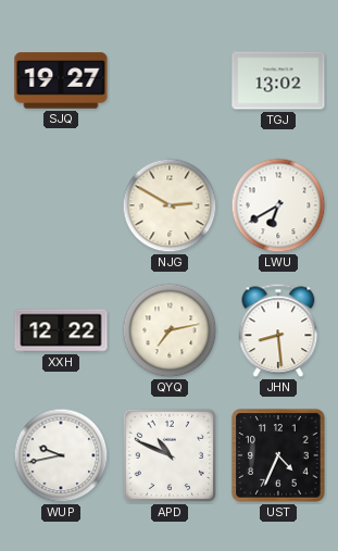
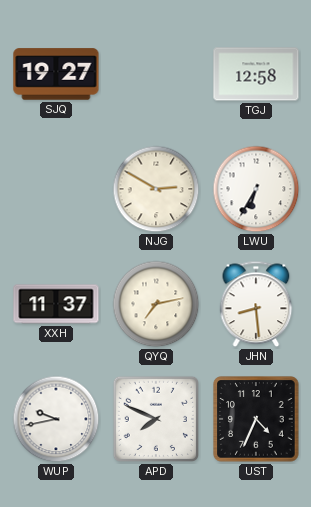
TGJ: 13:02 -> 12:58 (256, 74)
LWU: 6:40 -> 6:35 (256, 189)
XXH: 12:22 -> 11:37 (56, 304)
APD: 10:49 -> 7:49 (156, 419)
